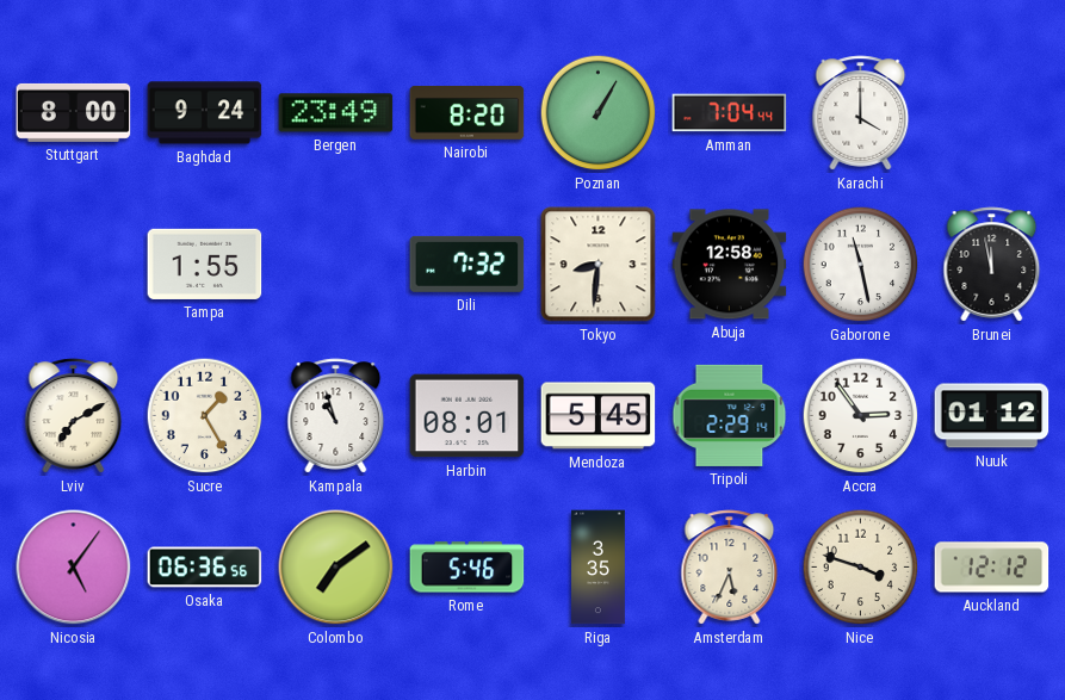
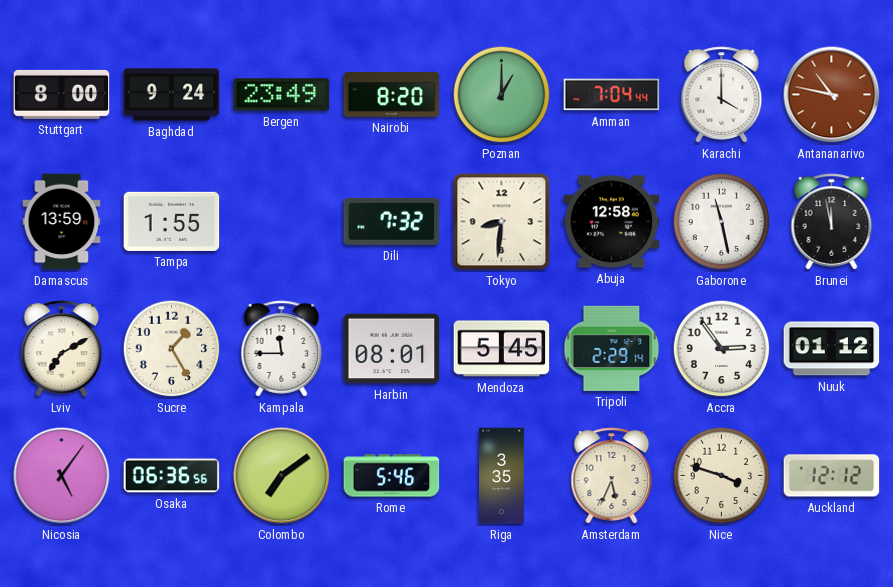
Poznan: 1:05 -> 1:00 (502, 95)
Antananarivo: none -> 10:47 (832, 95)
Damascus: none -> 13:59 (62, 222)
Kampala: 10:57 -> 11:45 (282, 349)
